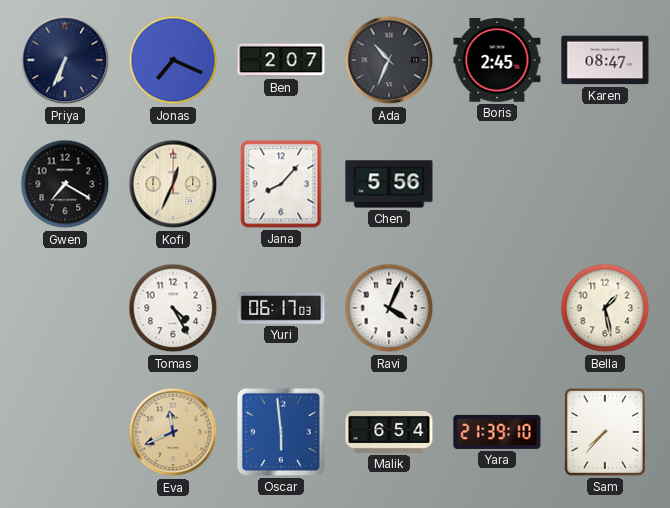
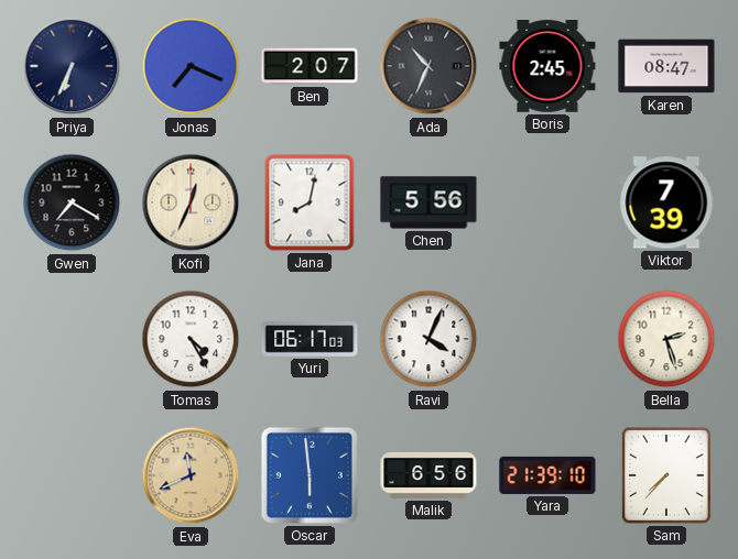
Jana: 8:07 -> 8:02 (310, 202)
Viktor: none -> 7:39 (666, 202)
Bella: 1:28 -> 2:27 (666, 339)
Malik: 6:54 -> 6:56 (428, 475)
